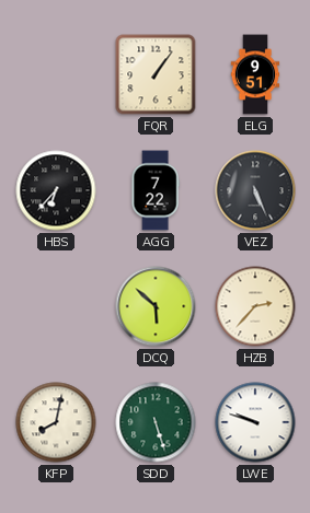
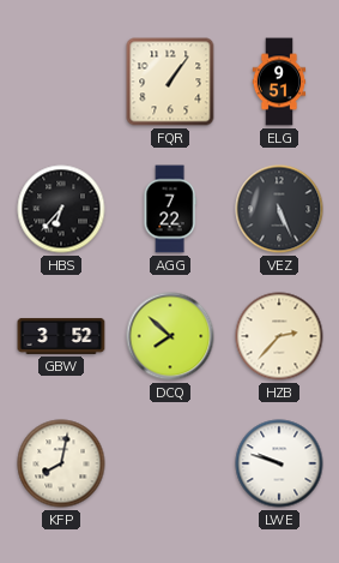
GBW: none -> 3:52 (61, 336)
DCQ: 5:52 -> 7:52 (170, 336)
SDD: 5:27 -> none (156, 422)
